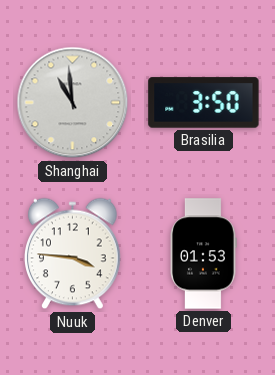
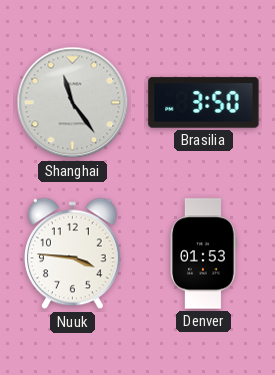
Shanghai: 10:59 -> 11:24 (73, 103)
